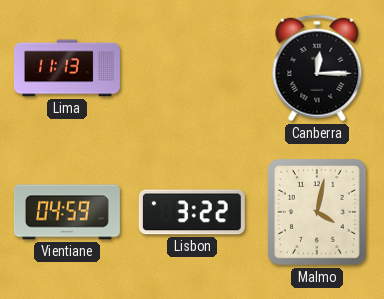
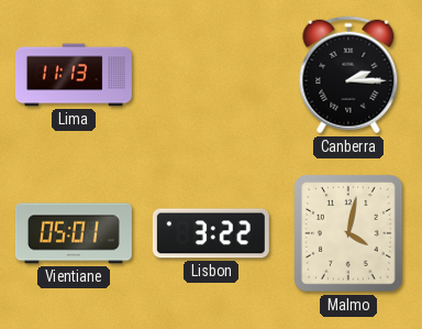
Canberra: 12:15 -> 2:15 (348, 75)
Vientiane: 04:59 -> 05:01 (74, 233)
